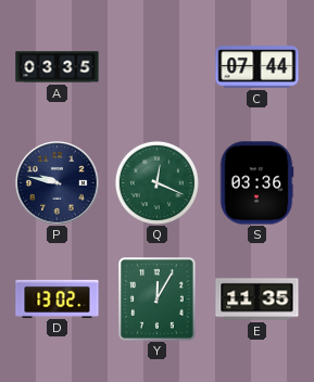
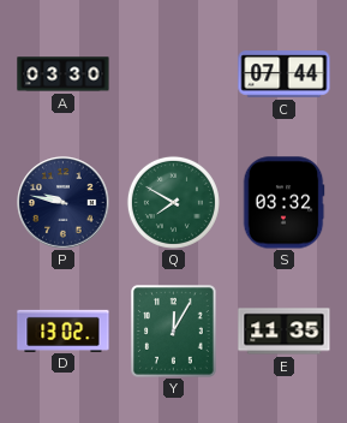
A: 03:35 -> 03:30 (64, 75)
Q: 12:19 -> 7:50 (173, 202)
S: 03:36 -> 03:32 (283, 203)
